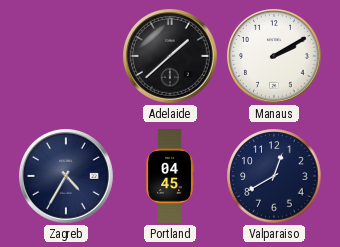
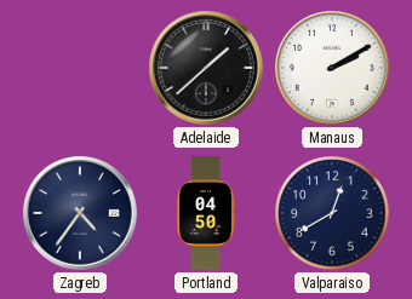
Zagreb: 4:35 -> 4:36 (81, 214)
Portland: 04:45 -> 04:50 (205, 214)
